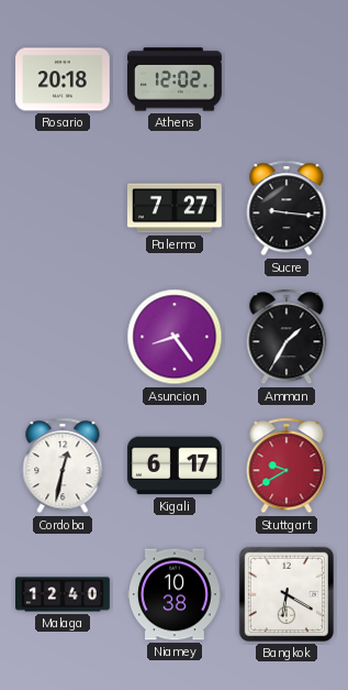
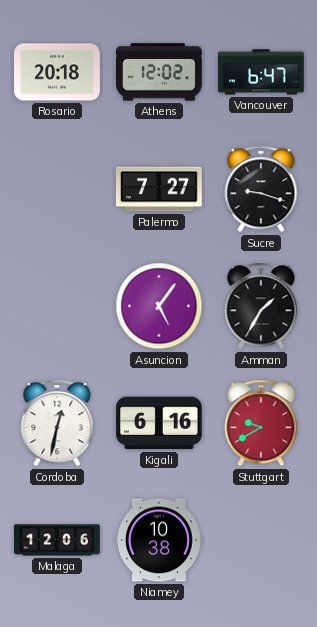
Vancouver: none -> 6:47 (262, 72)
Sucre: 9:16 -> 9:18 (261, 189)
Asuncion: 8:24 -> 5:06 (159, 306)
Kigali: 6:17 -> 6:16 (159, 423)
Malaga: 12:40 -> 12:06 (58, 540)
Bangkok: 6:20 -> none (287, 594)
